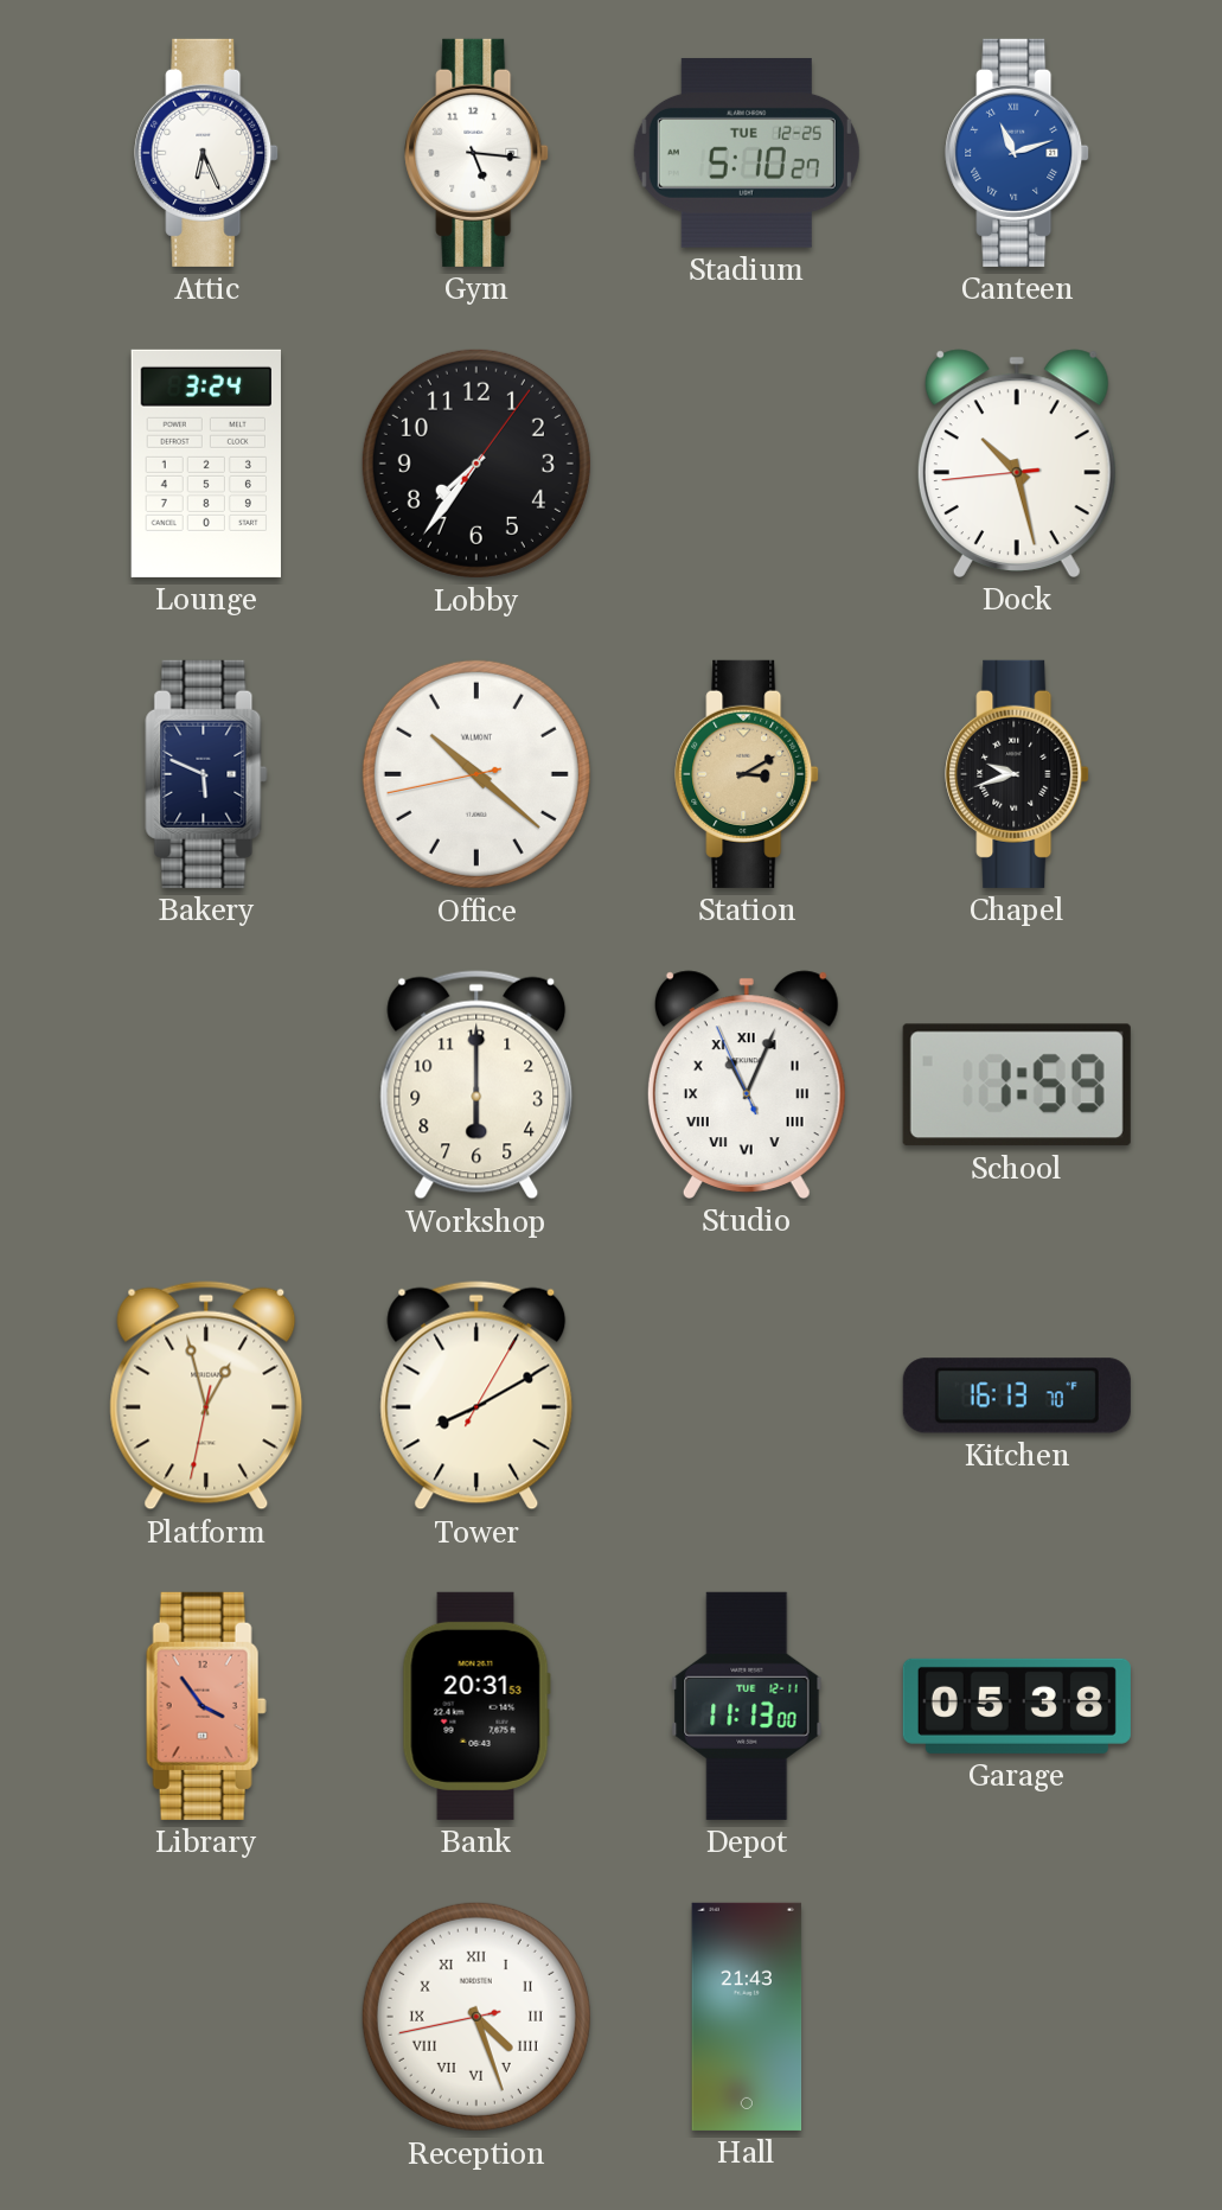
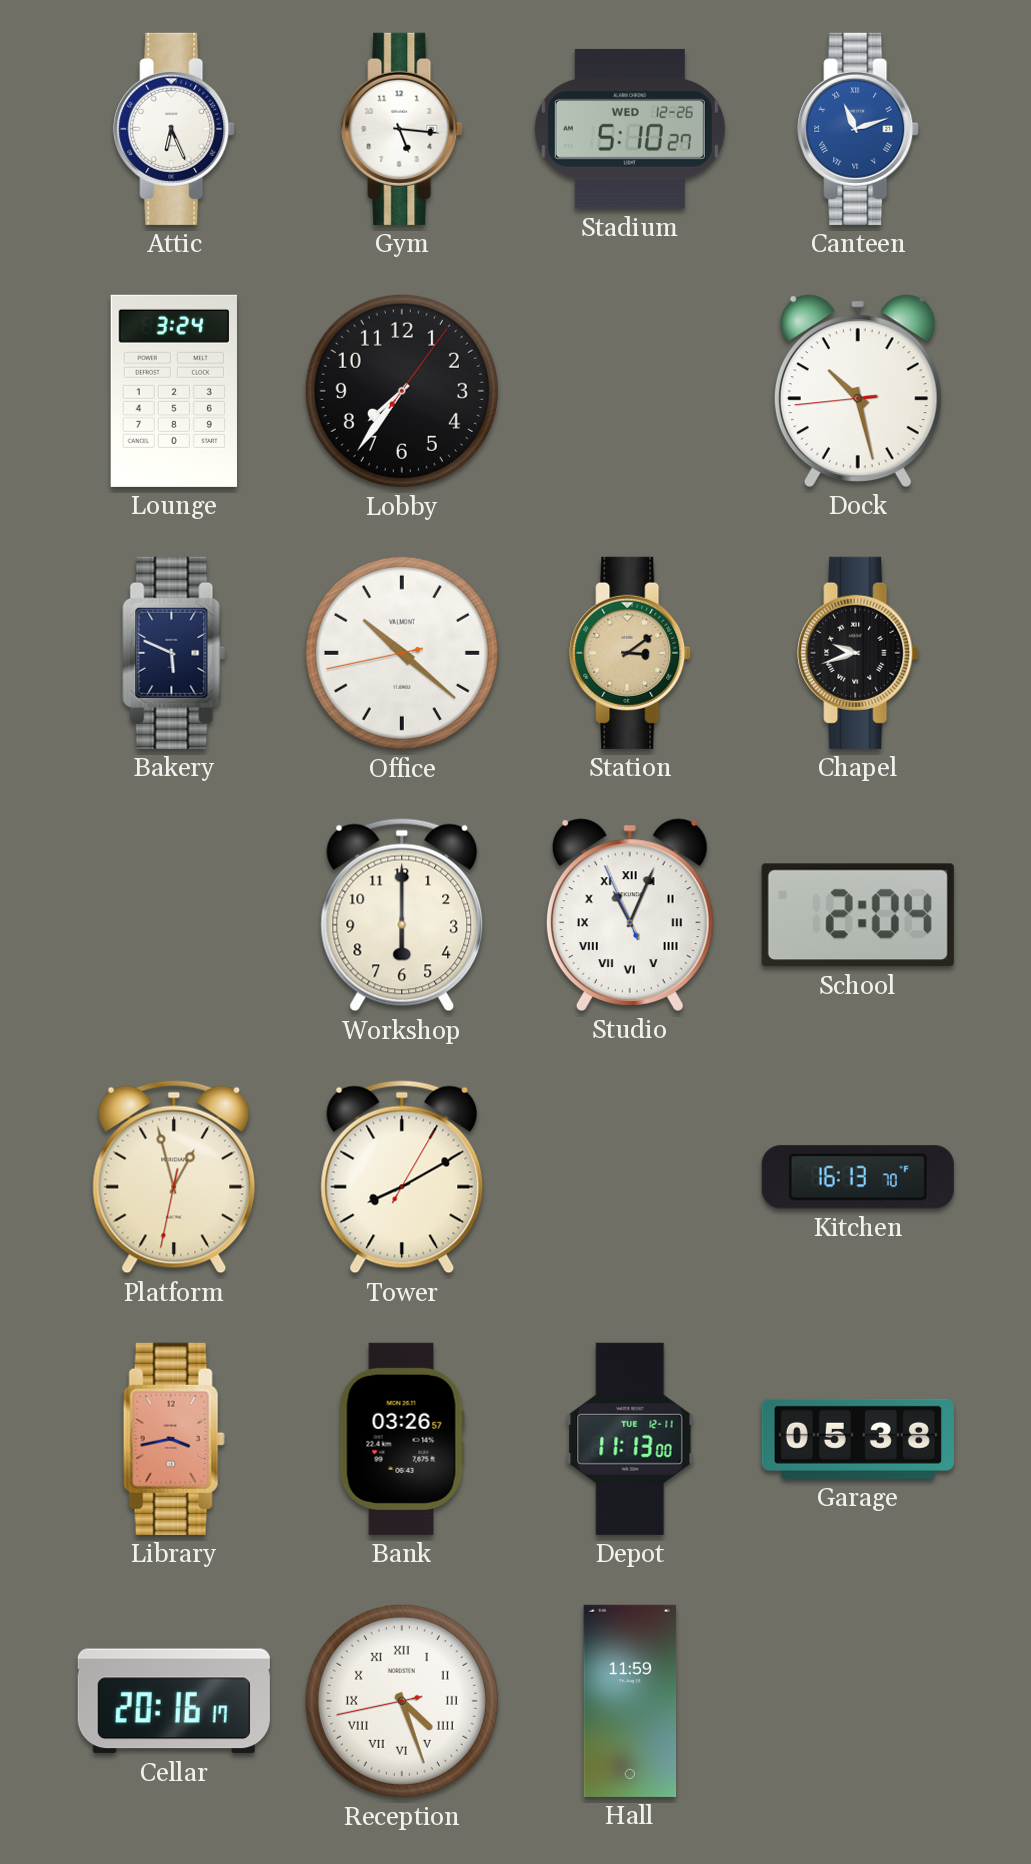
Stadium date: TUE 12-25 -> WED 12-26 (630, 129)
Station: 3:10 -> 3:09 (630, 653)
School: 1:59 -> 2:04 (858, 915)
Library: 3:54 -> 3:43 (174, 1439)
Bank: 20:31 -> 03:26 (402, 1439)
Cellar: none -> 20:16 (174, 1701)
Hall: 21:43 -> 11:59 (630, 1701)
